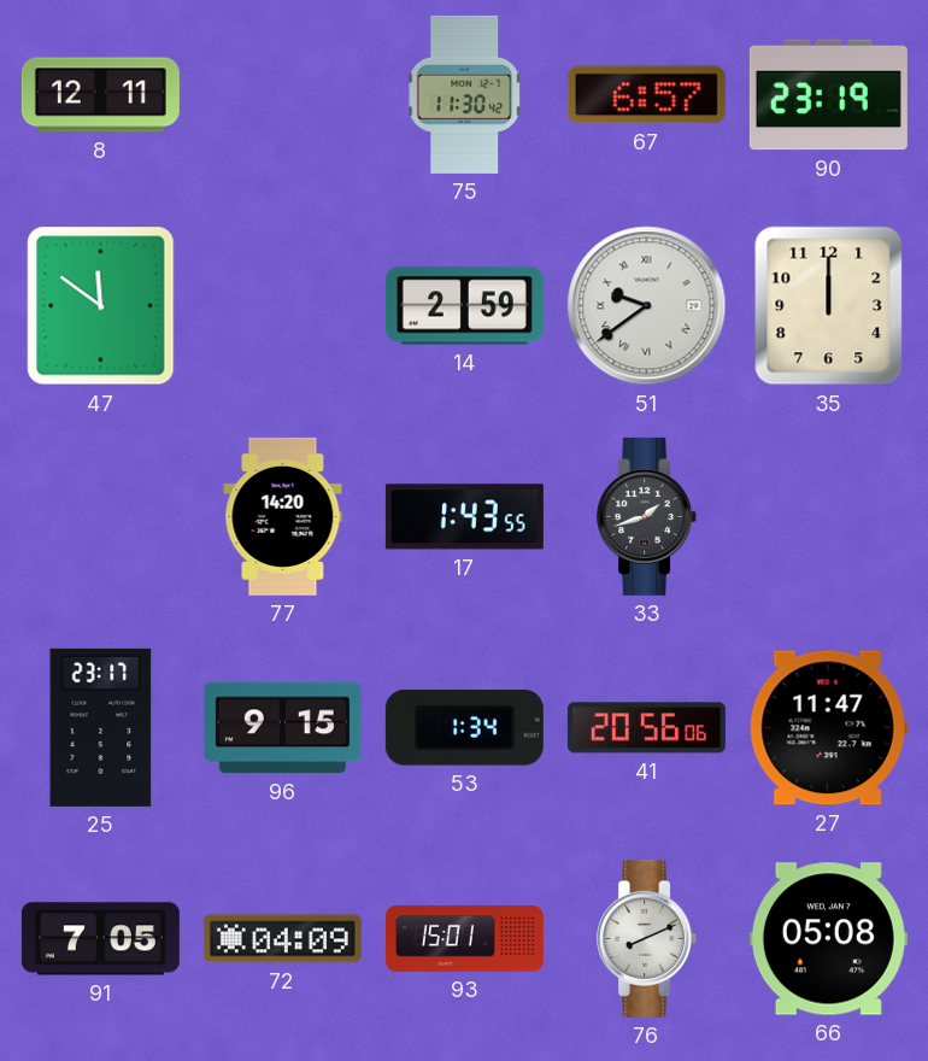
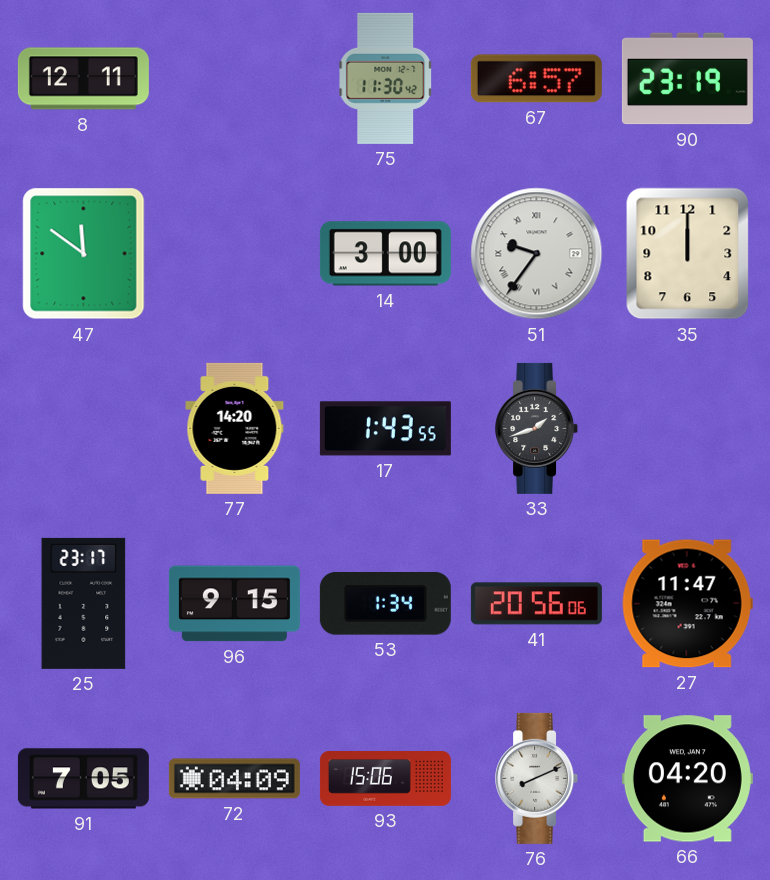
14: 2:59 -> 3:00 (385, 254)
51: 9:39 -> 9:36 (537, 254)
93: 15:01 -> 15:06 (385, 779)
66: 05:08 -> 04:20 (687, 779)
